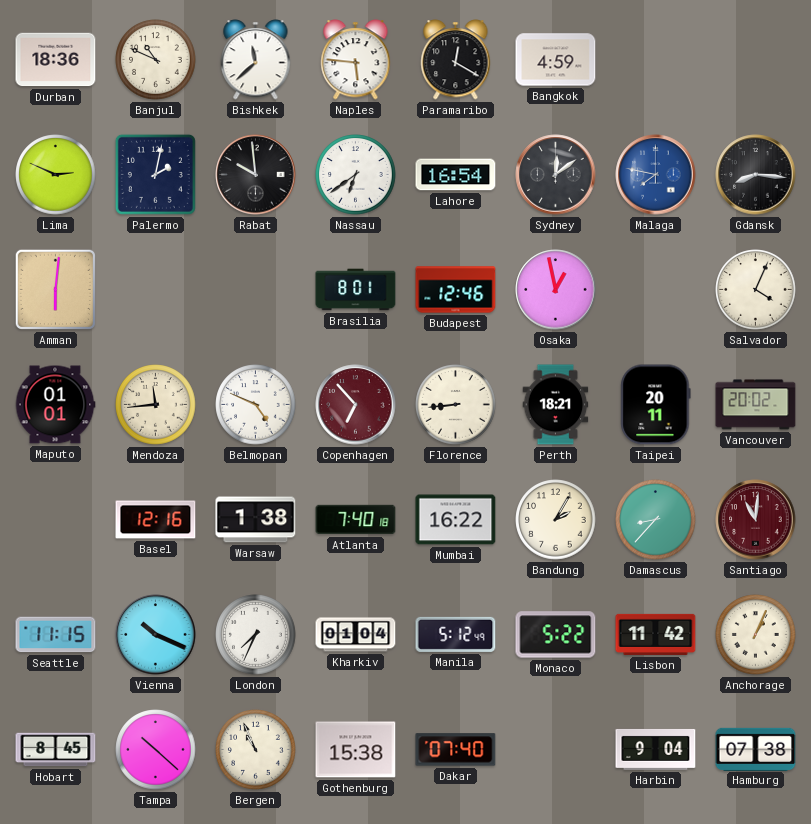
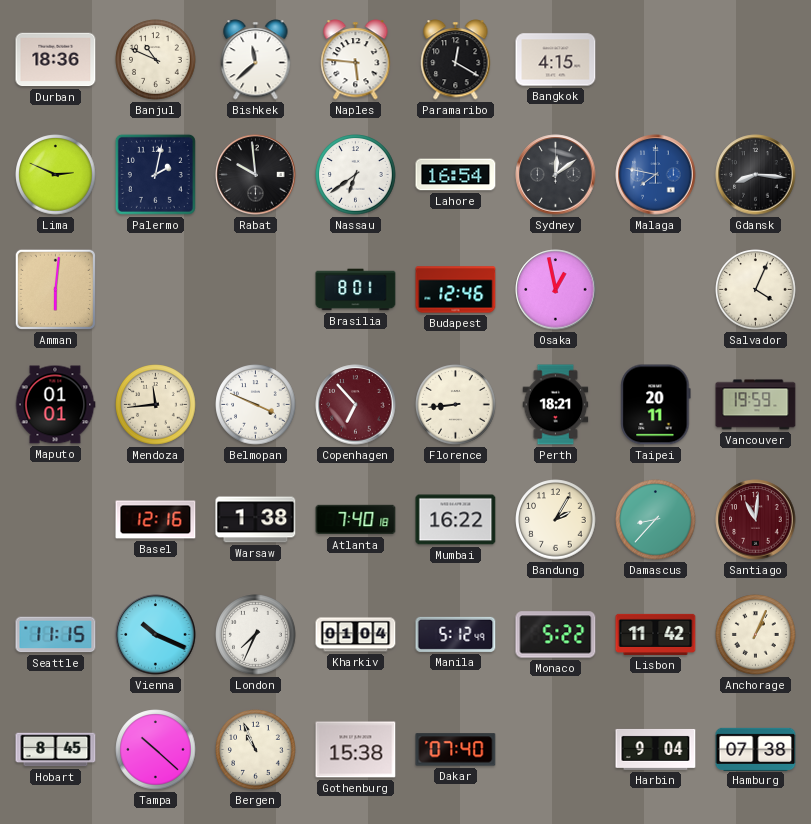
Bangkok: 4:59 -> 4:15 (556, 60)
Belmopan: 4:49 -> 3:49 (256, 405)
Vancouver: 20:02 -> 19:59 (756, 405)
